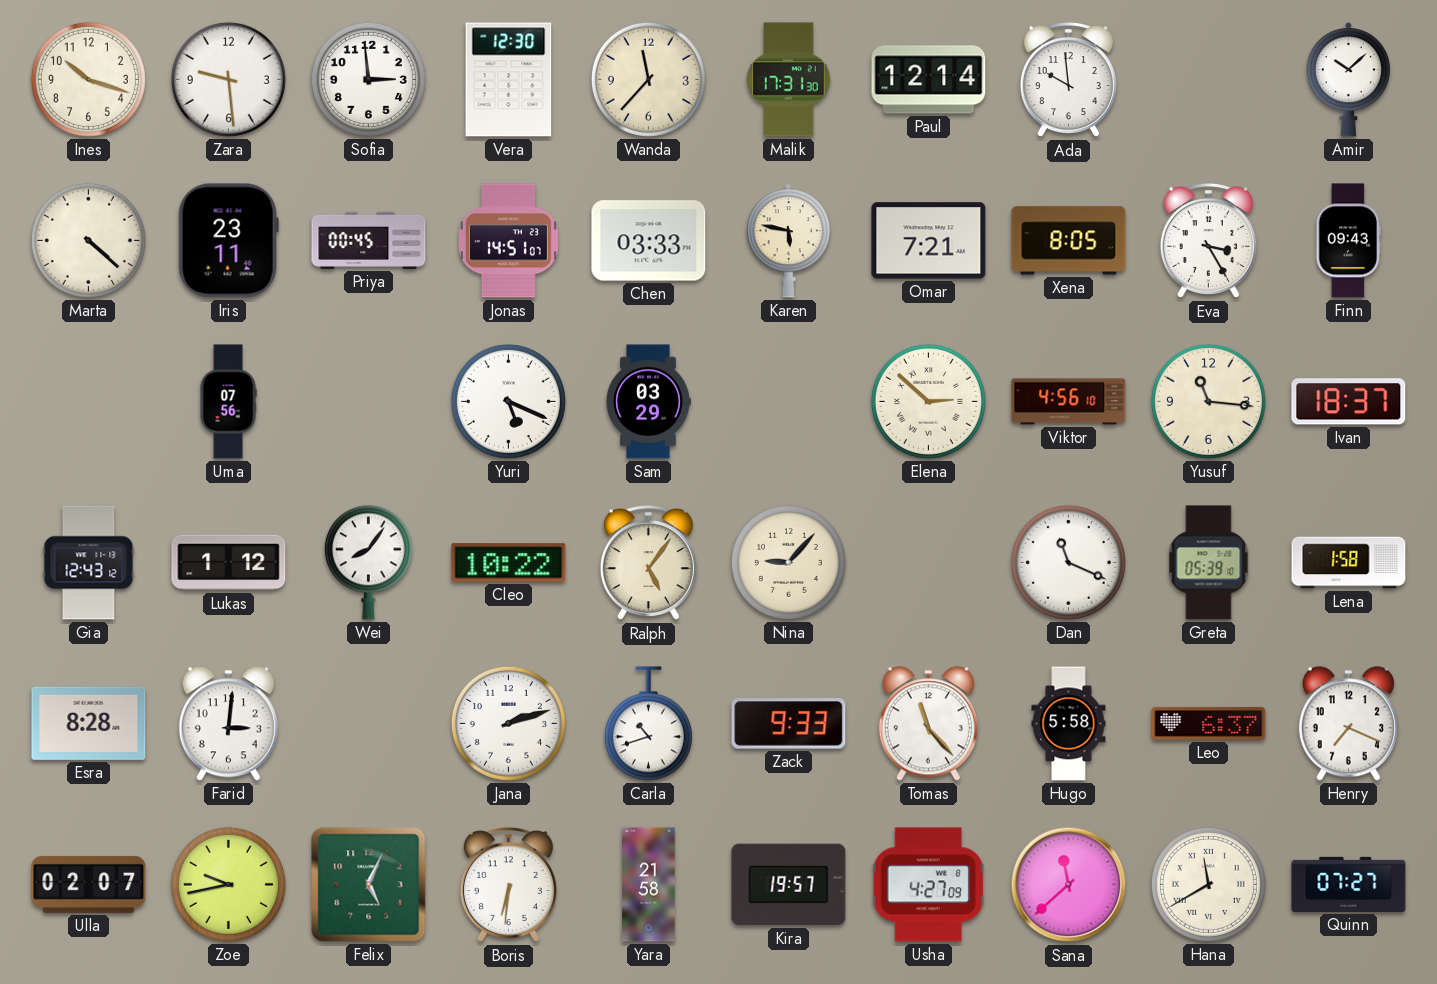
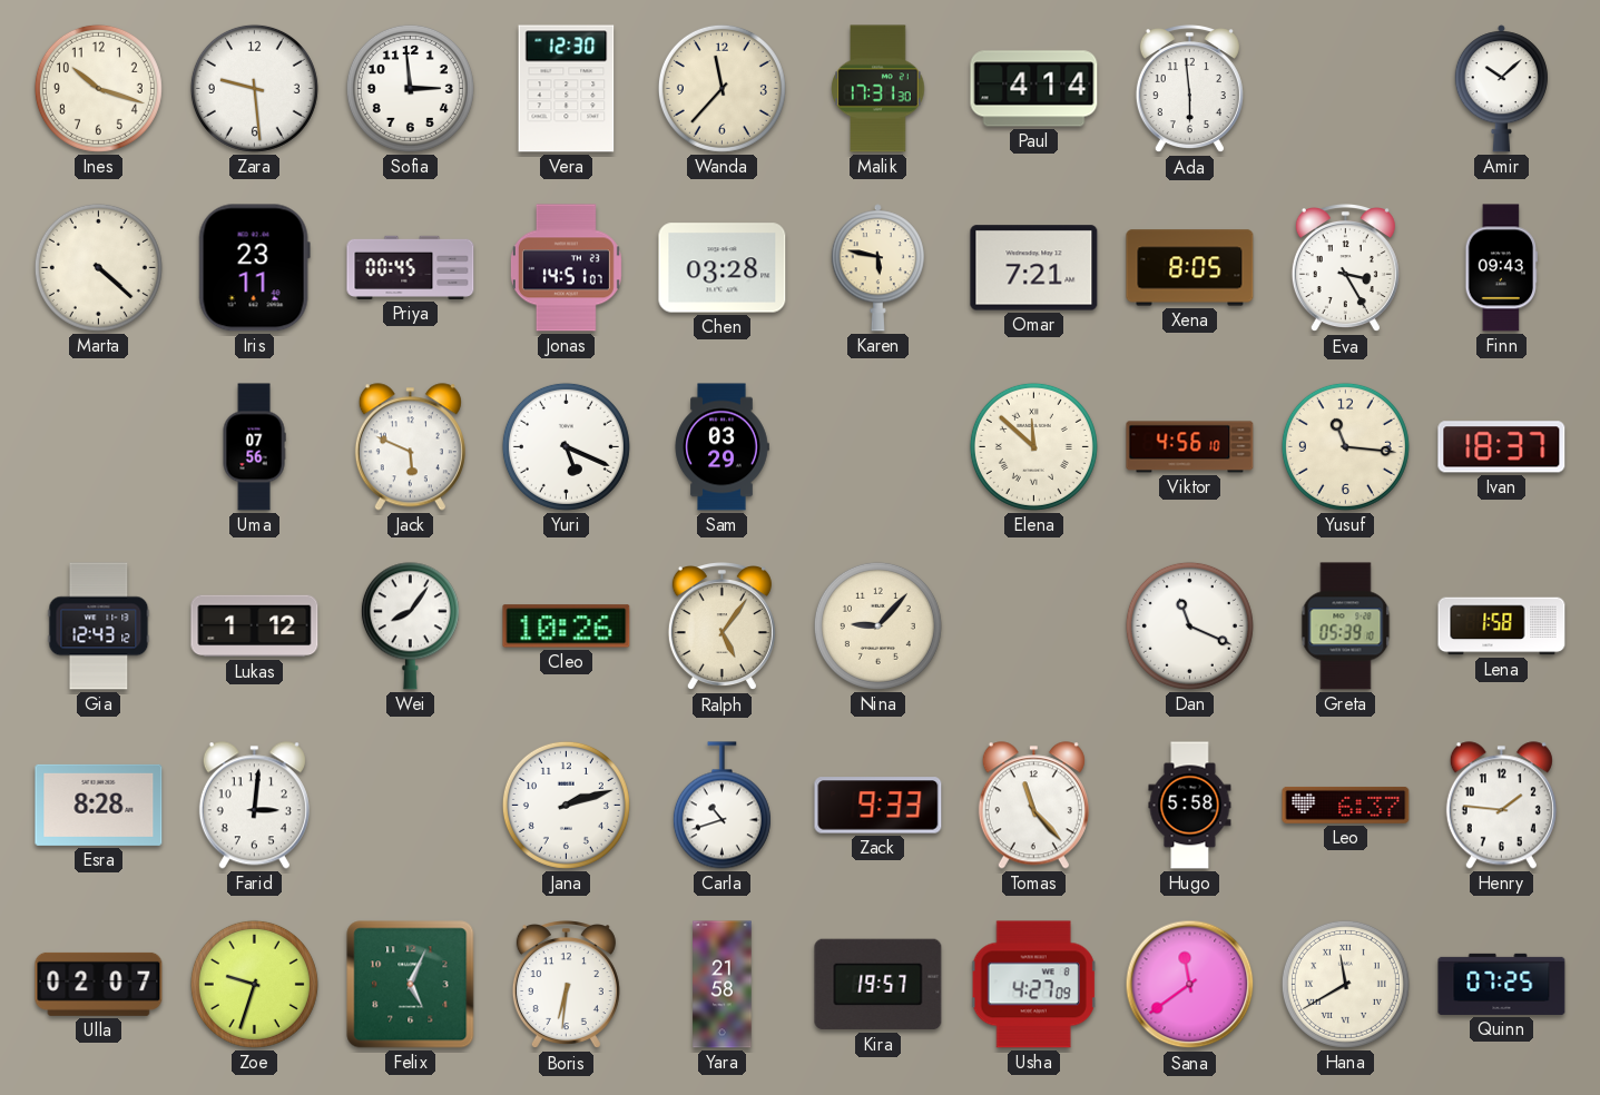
Paul: 12:14 -> 4:14 (1034, 89)
Ada: 9:59 -> 5:59 (1189, 90)
Chen: 03:33 -> 03:28 (723, 268)
Jack: none -> 5:49 (410, 447)
Elena: 2:52 -> 11:52 (1033, 446)
Cleo: 10:22 -> 10:26 (567, 627)
Henry: 7:19 -> 1:46 (1501, 806)
Zoe: 9:43 -> 9:33 (254, 984)
Sana: 11:38 -> 11:39 (1190, 985)
Quinn: 07:27 -> 07:25 (1502, 984)
